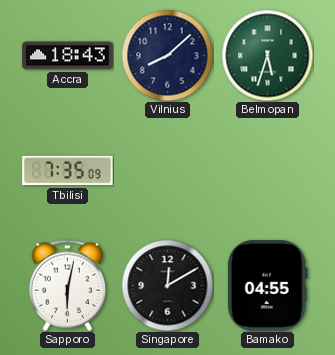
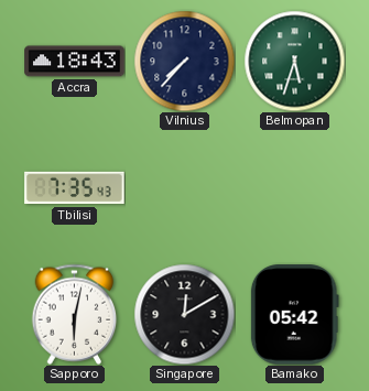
Vilnius: 8:08 -> 7:37 (184, 61)
Tbilisi: 7:35:09 -> 7:35:43 (75, 188)
Bamako: 04:55 -> 05:42 (294, 315)
